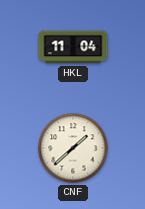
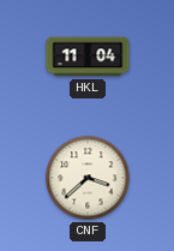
CNF: 1:38 -> 3:38 (88, 178)
